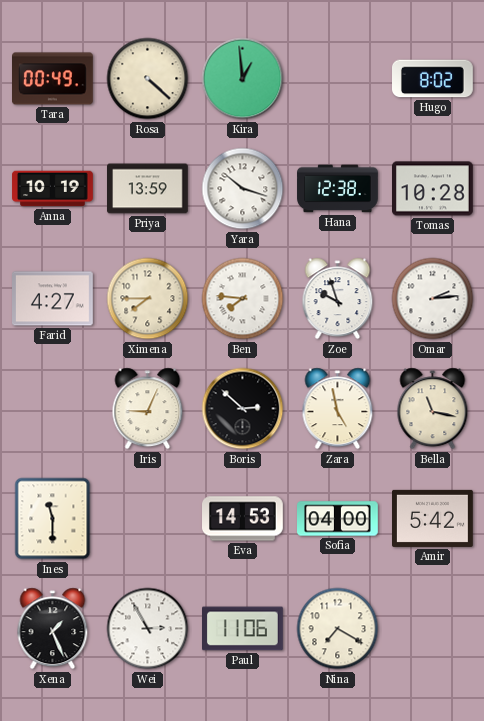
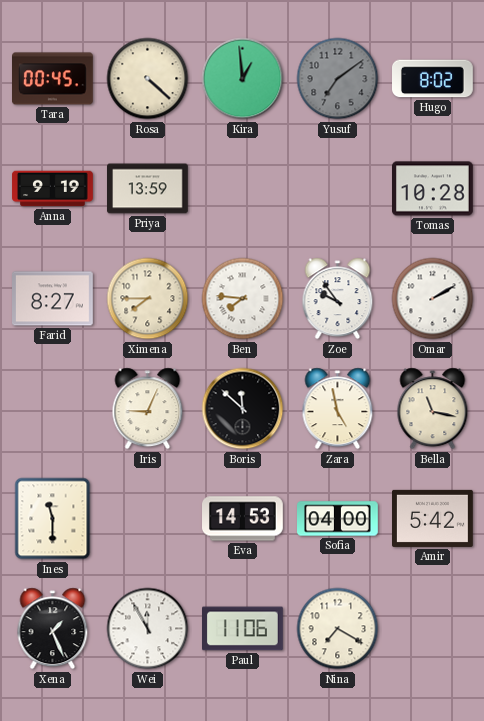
Tara: 00:49 -> 00:45 (53, 79)
Yusuf: none -> 7:09 (338, 79)
Anna: 10:19 -> 9:19 (53, 189)
Yara: 10:18 -> none (243, 189)
Hana: 12:38 -> none (338, 189)
Farid: 4:27 -> 8:27 (53, 299)
Zoe: 9:57 -> 9:54 (338, 299)
Omar: 2:14 -> 2:10 (433, 299)
Boris: 2:52 -> 11:52 (243, 409)
Wei: 2:55 -> 11:55 (148, 629)
